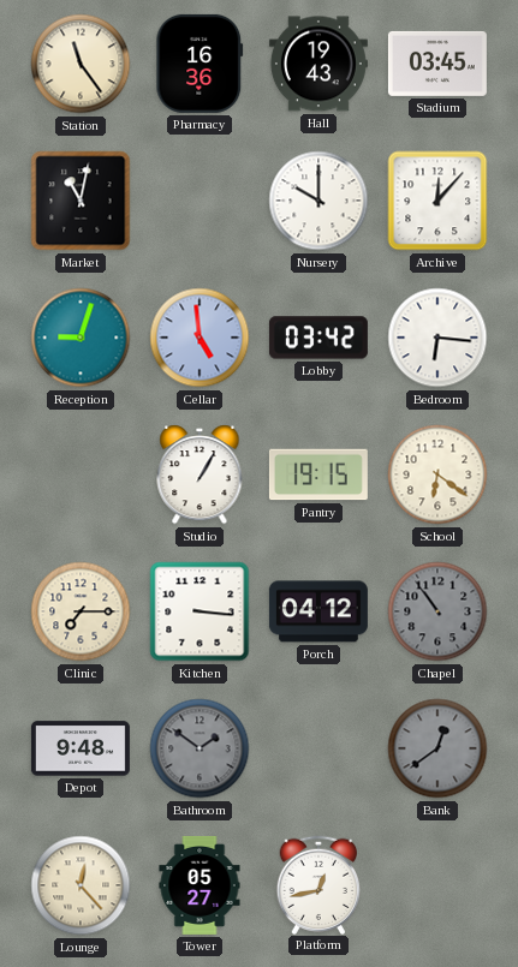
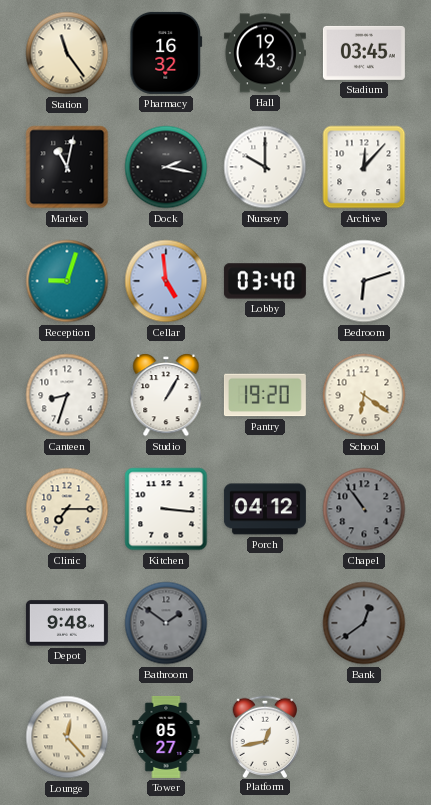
Pharmacy: 16:36 -> 16:32 (166, 53)
Dock: none -> 2:17 (166, 167)
Lobby: 03:42 -> 03:40 (265, 281)
Bedroom: 6:16 -> 6:12 (364, 281)
Canteen: none -> 8:33 (67, 395)
Pantry: 19:15 -> 19:20 (265, 395)
